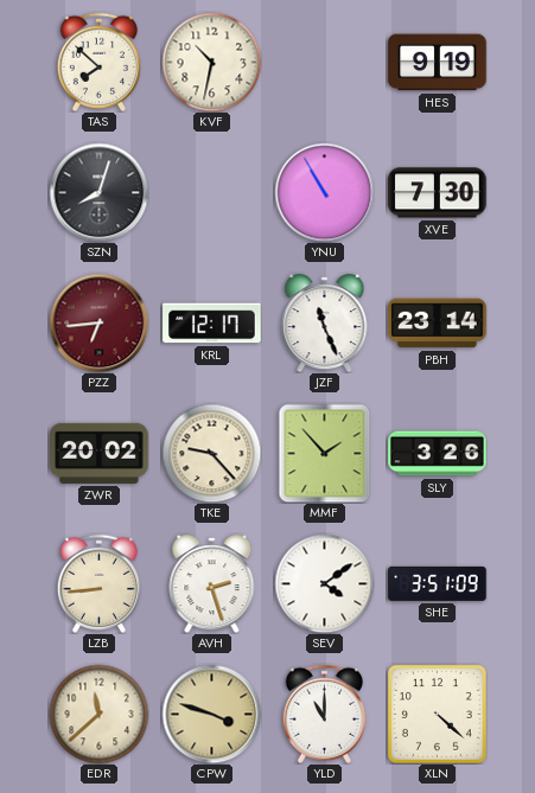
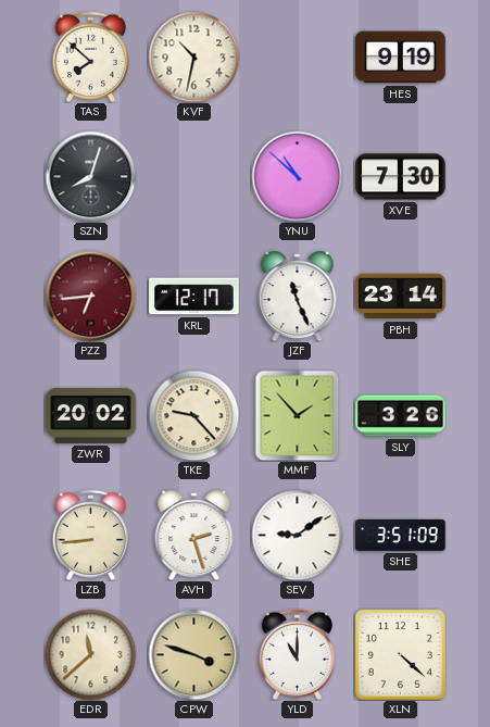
YNU: 10:55 -> 10:52 (297, 176)
SEV: 4:09 -> 9:09 (297, 535)
